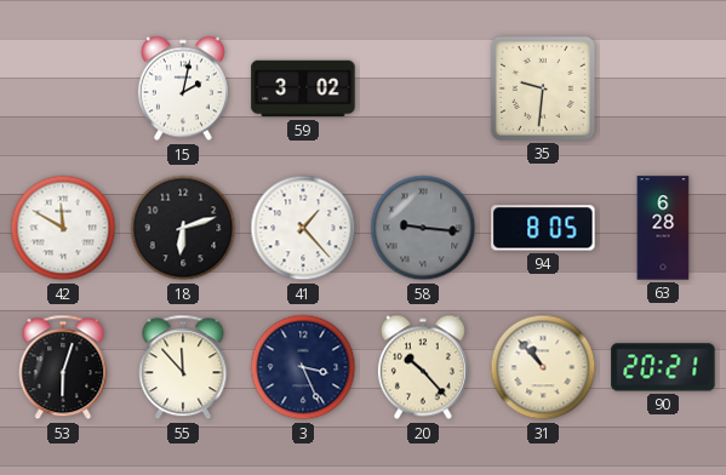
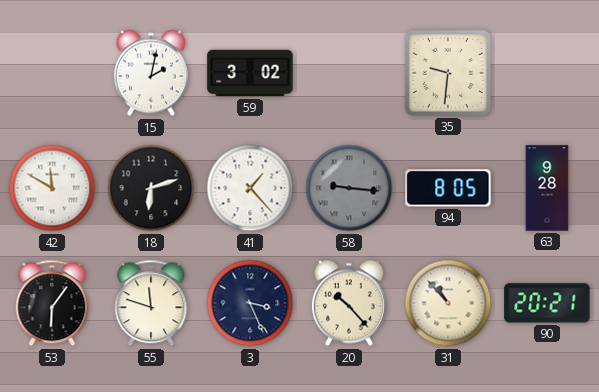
63: 6:28 -> 9:28 (547, 188)
53: 6:03 -> 6:06 (52, 303)
55: 11:53 -> 11:48 (151, 303)
